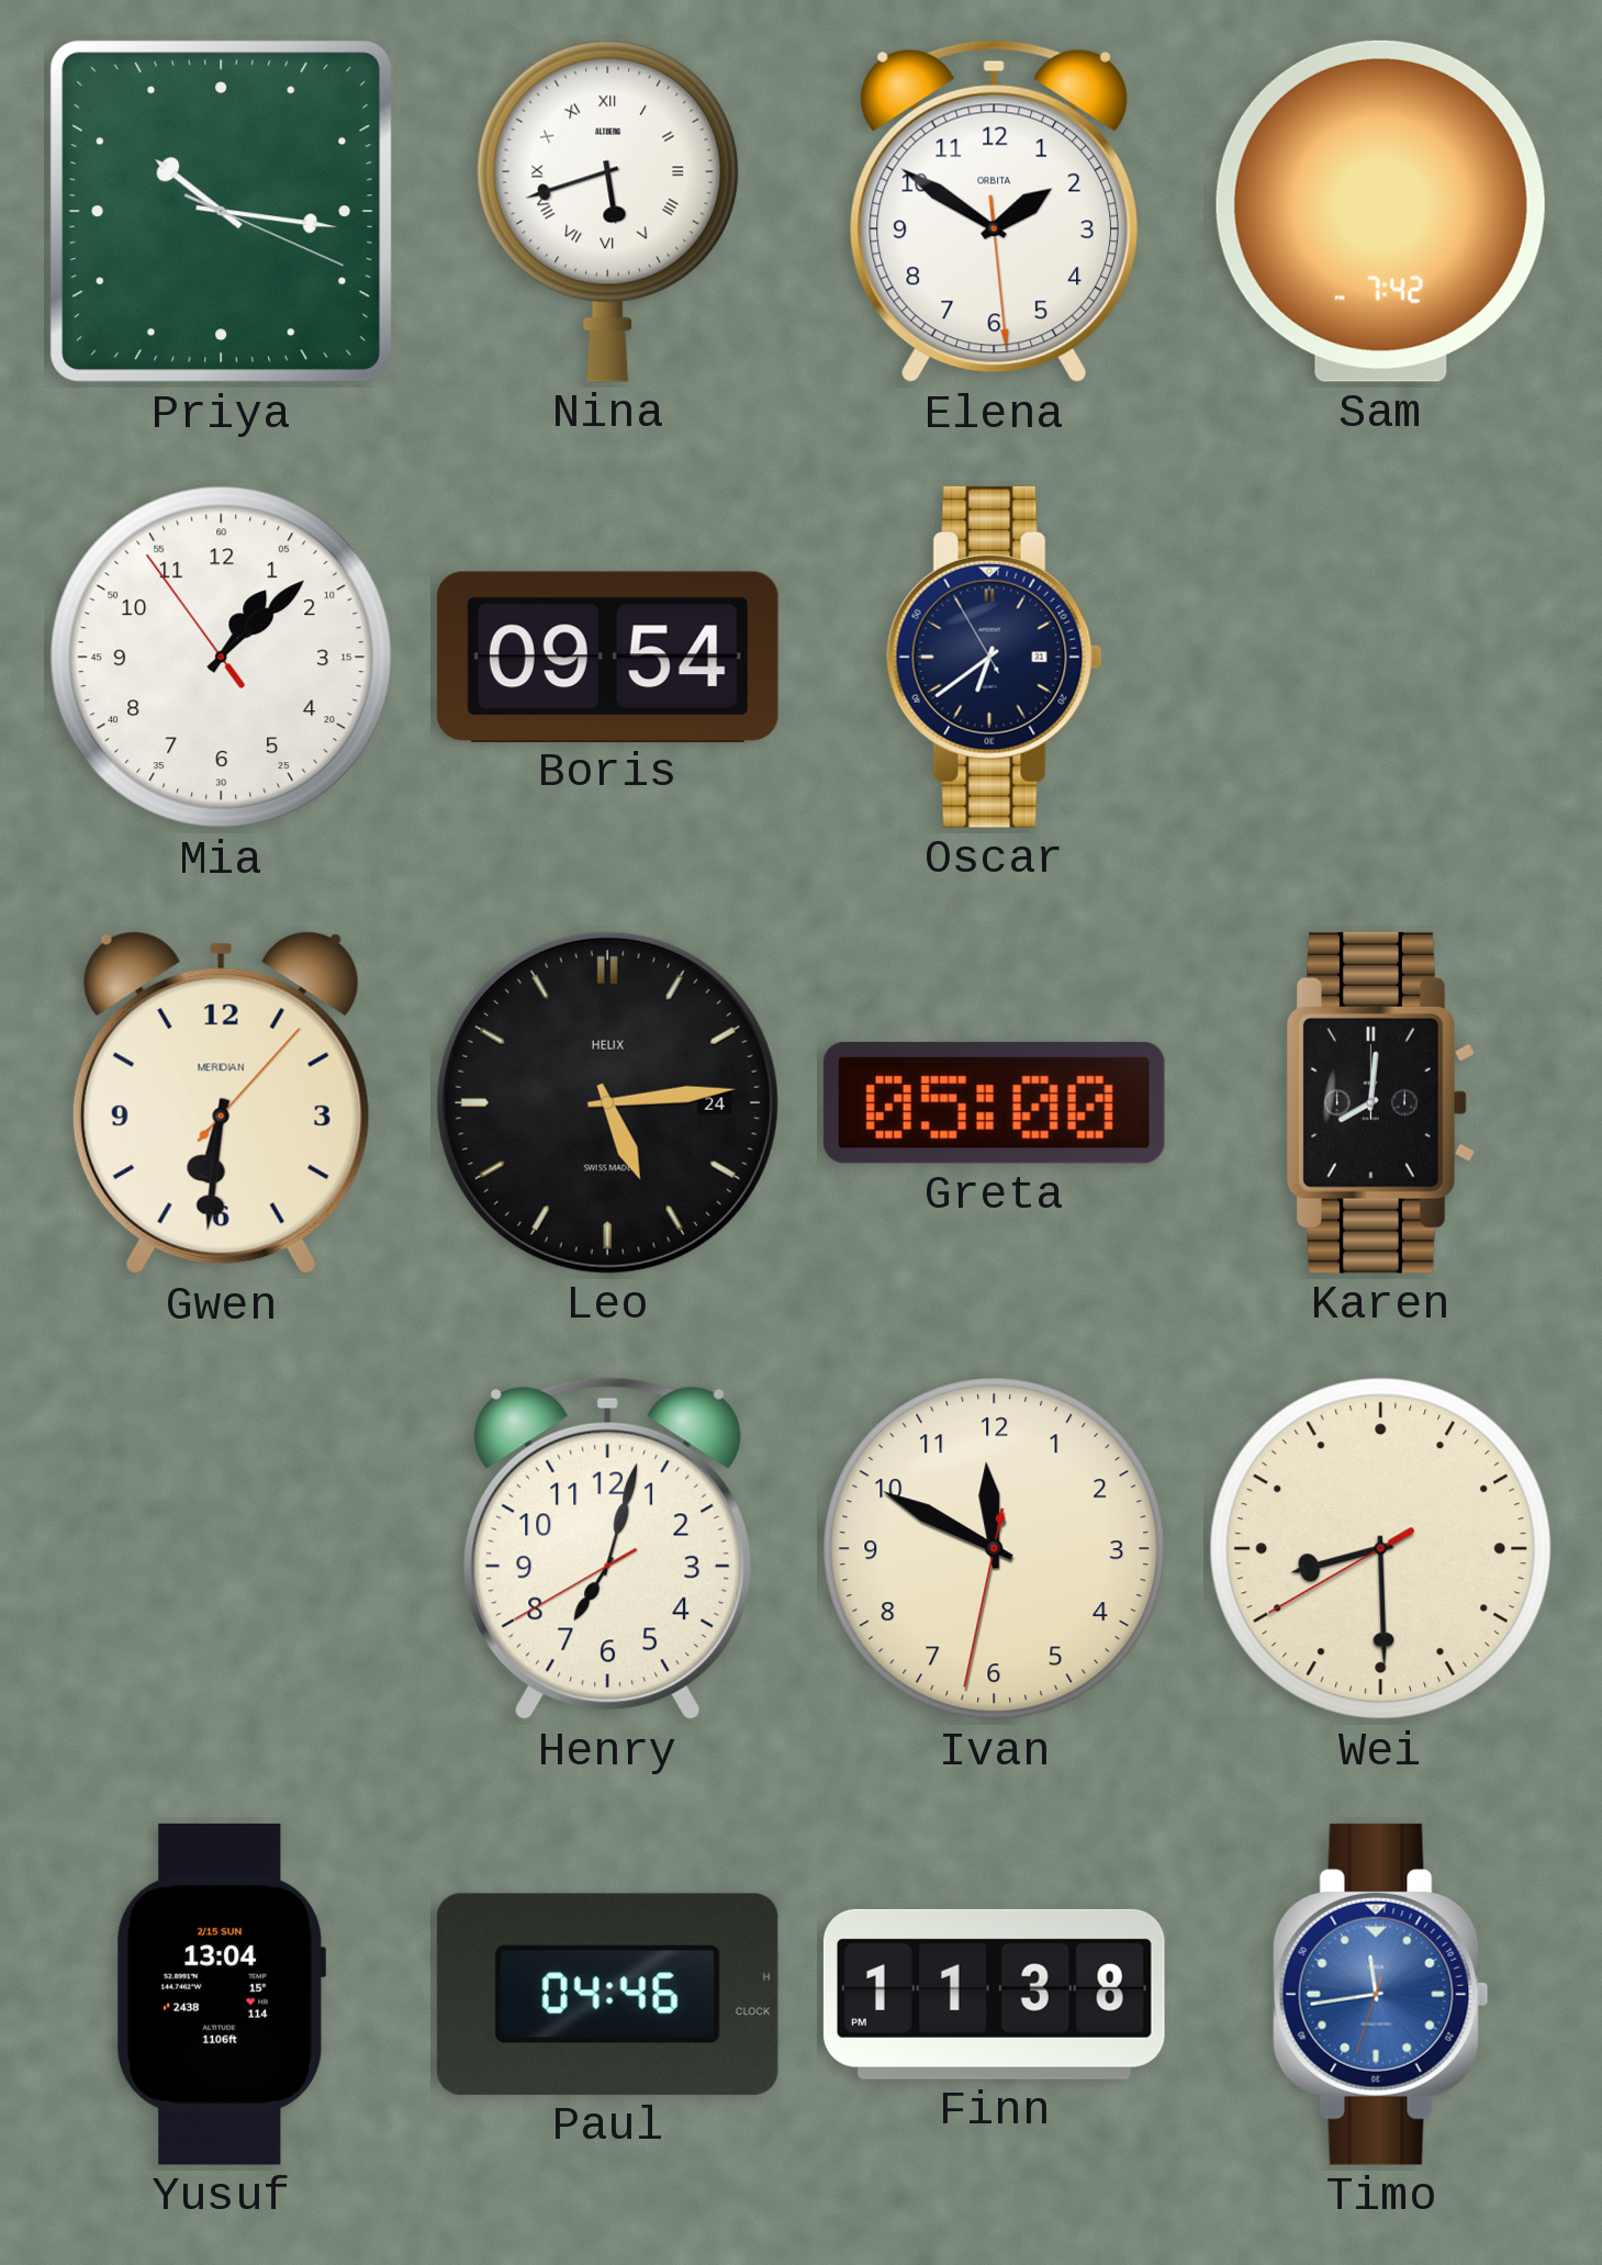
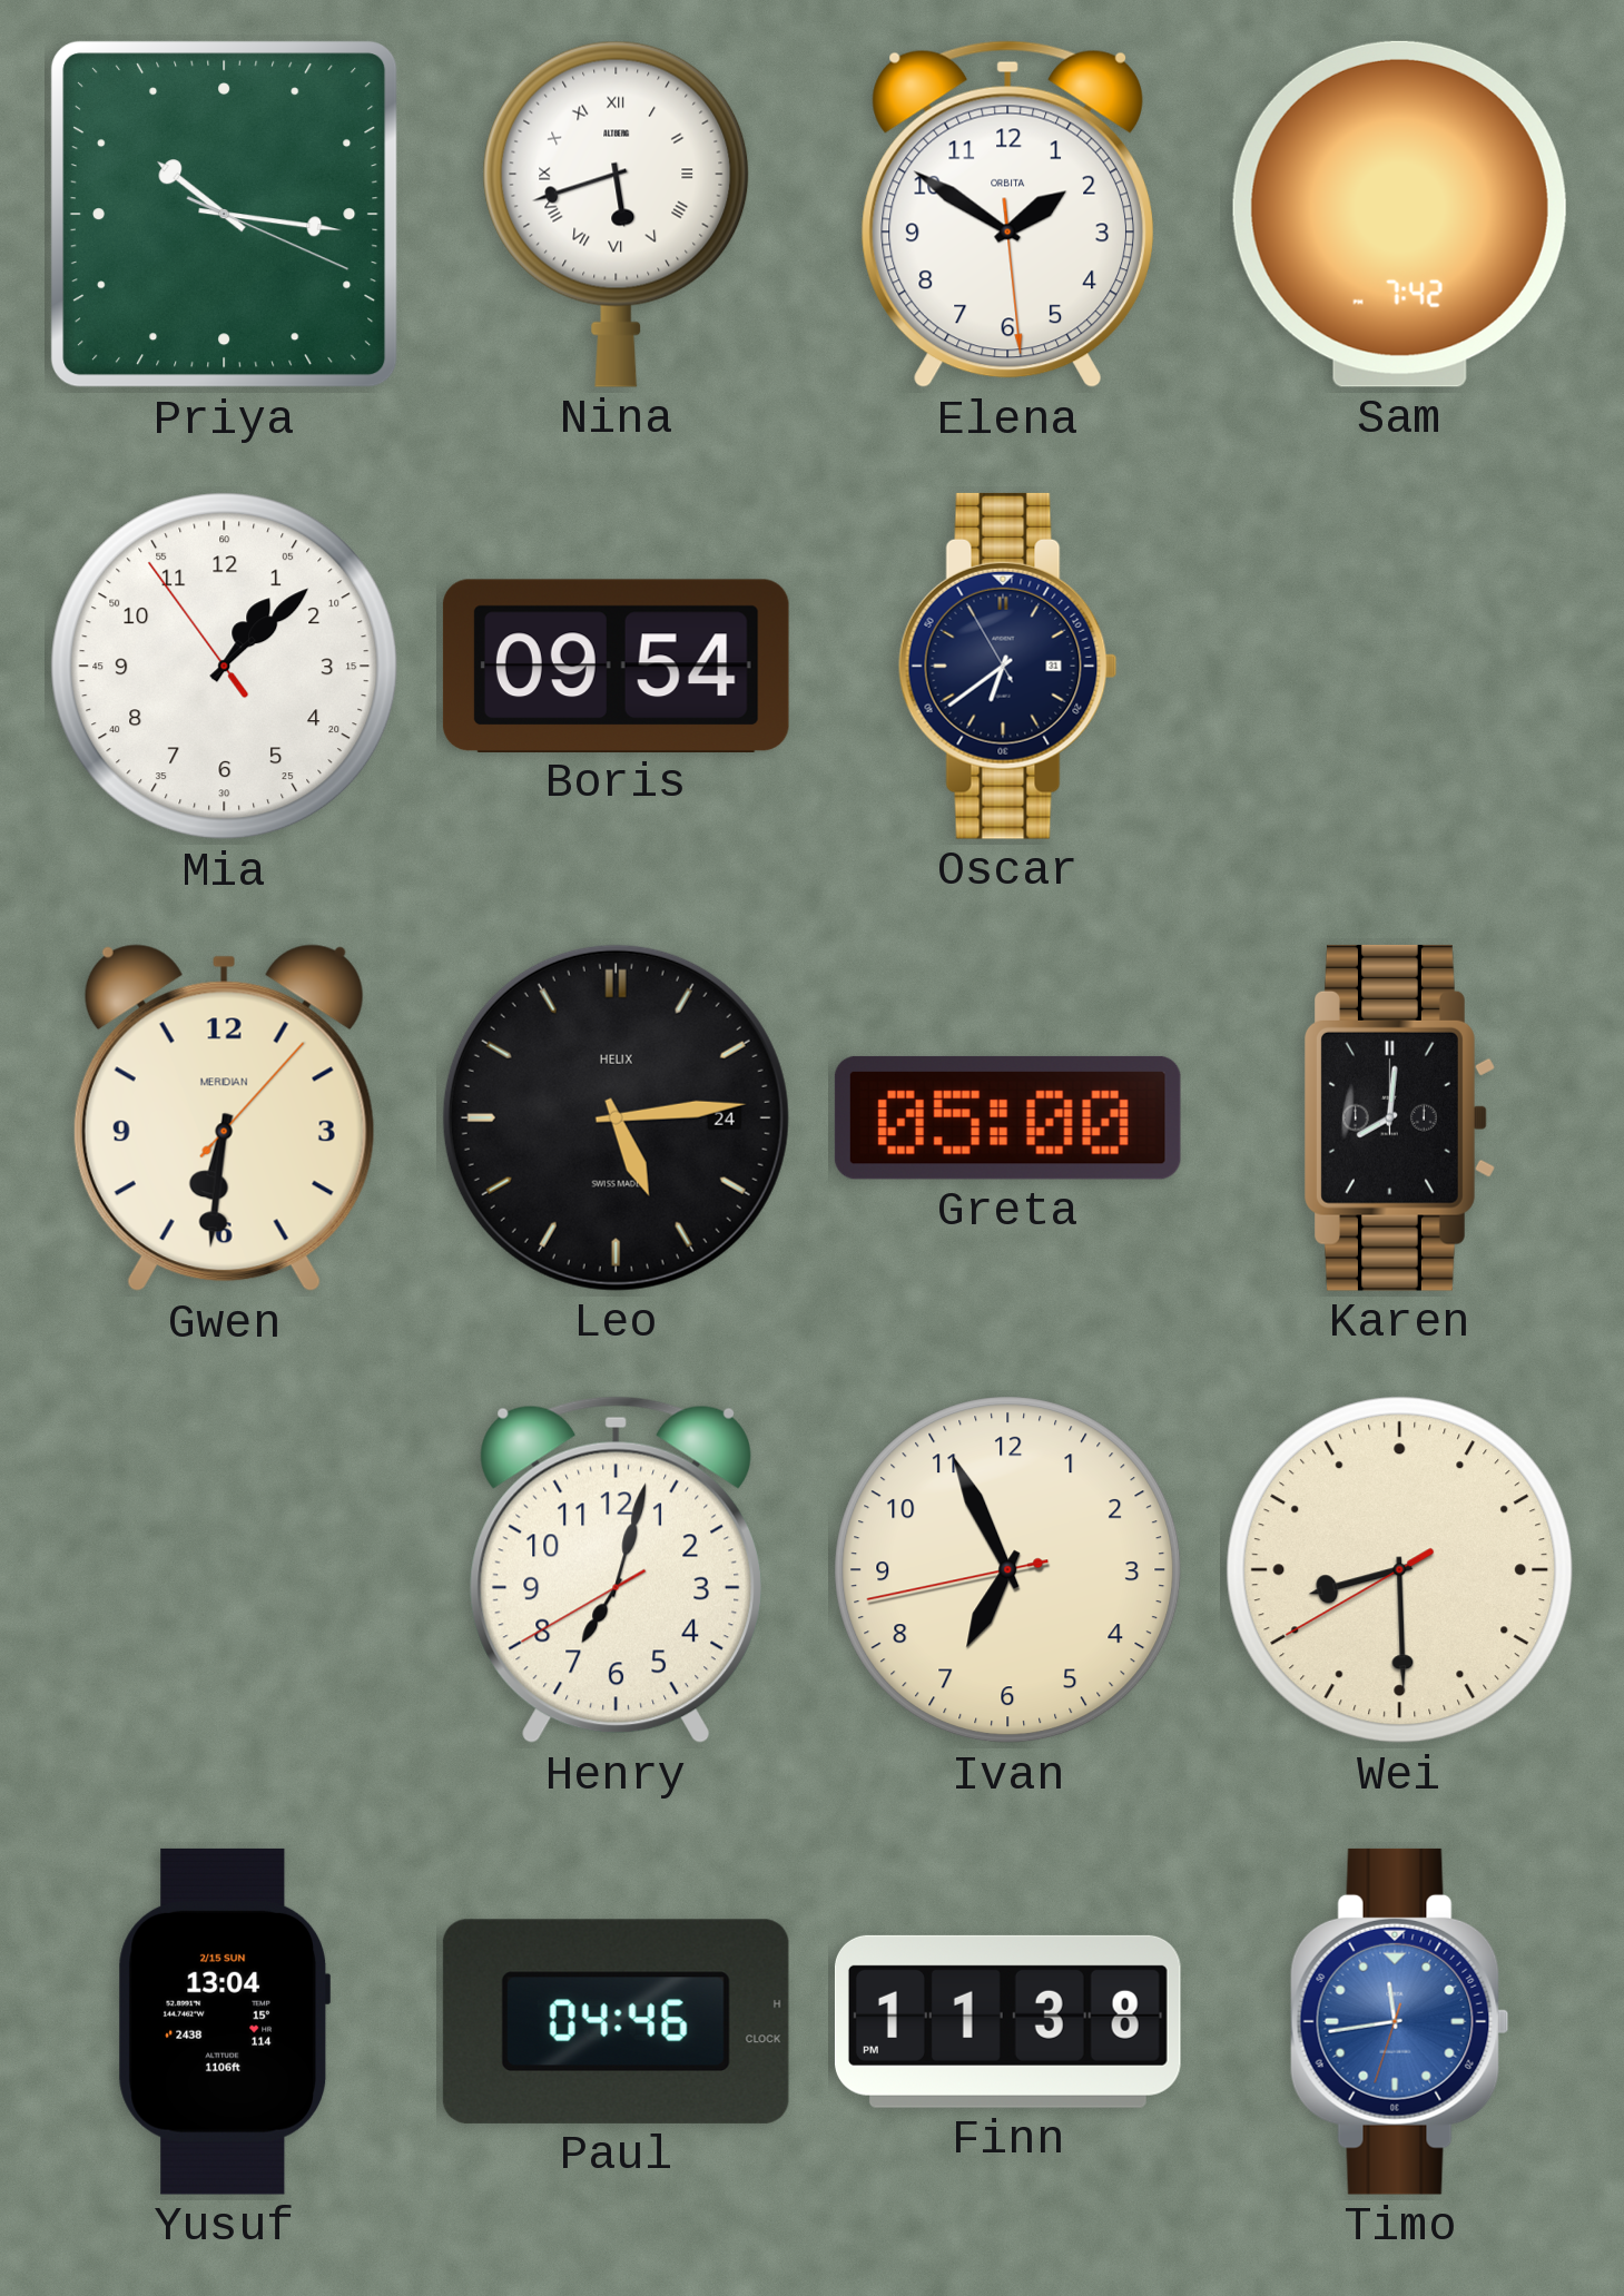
Ivan: 11:49 -> 6:55 (1008, 1570)
